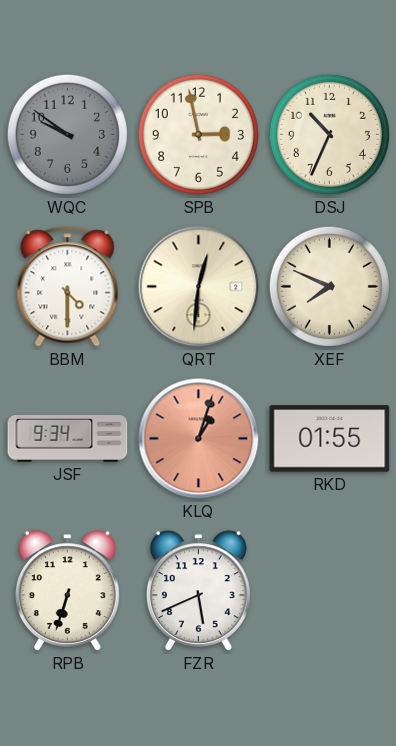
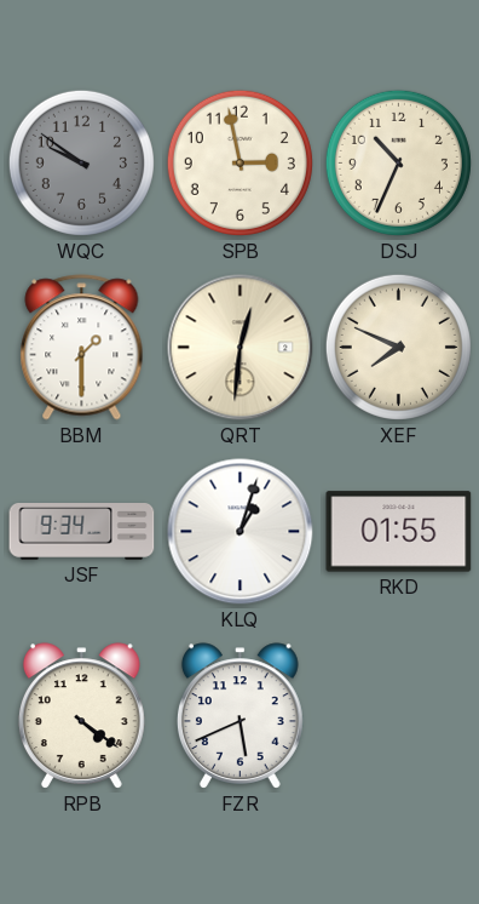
BBM: 4:30 -> 1:30 (82, 348)
KLQ dial: salmon -> white (241, 532)
RPB: 6:33 -> 4:21 (81, 716)
